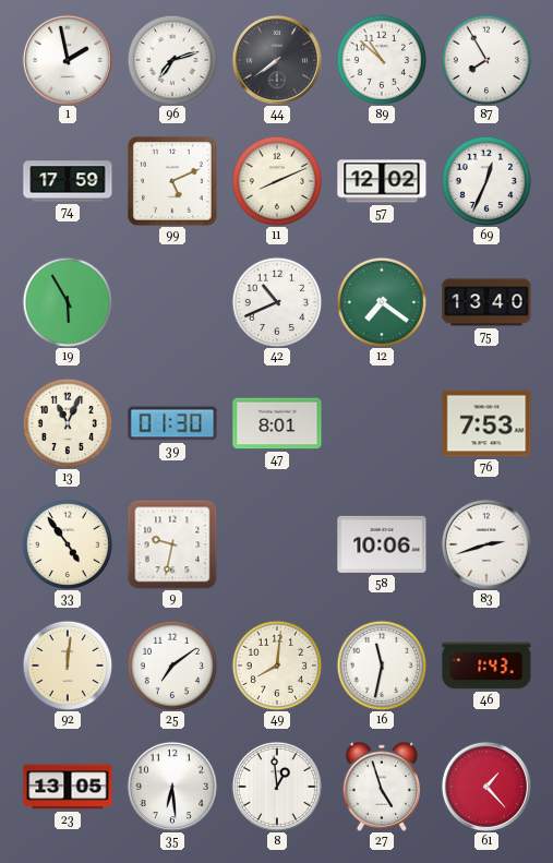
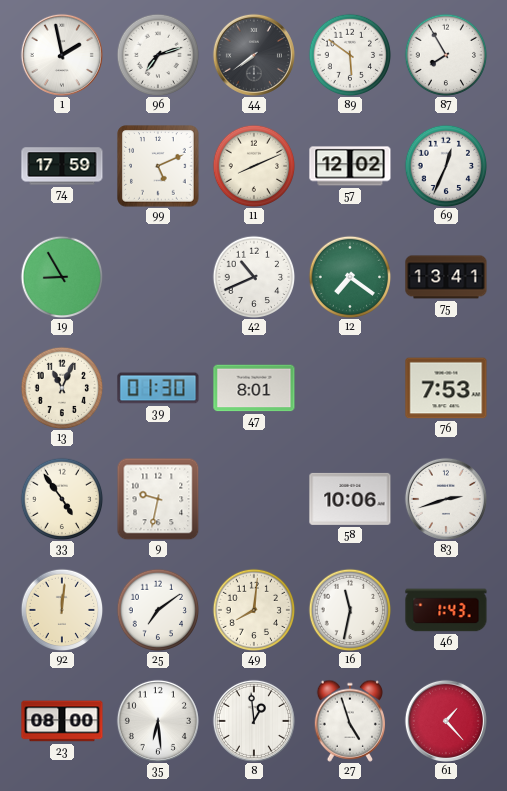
89: 10:52 -> 5:51 (350, 55)
19: 5:55 -> 8:55 (62, 277)
75: 13:40 -> 13:41 (446, 277)
23: 13:05 -> 08:00 (62, 721)
